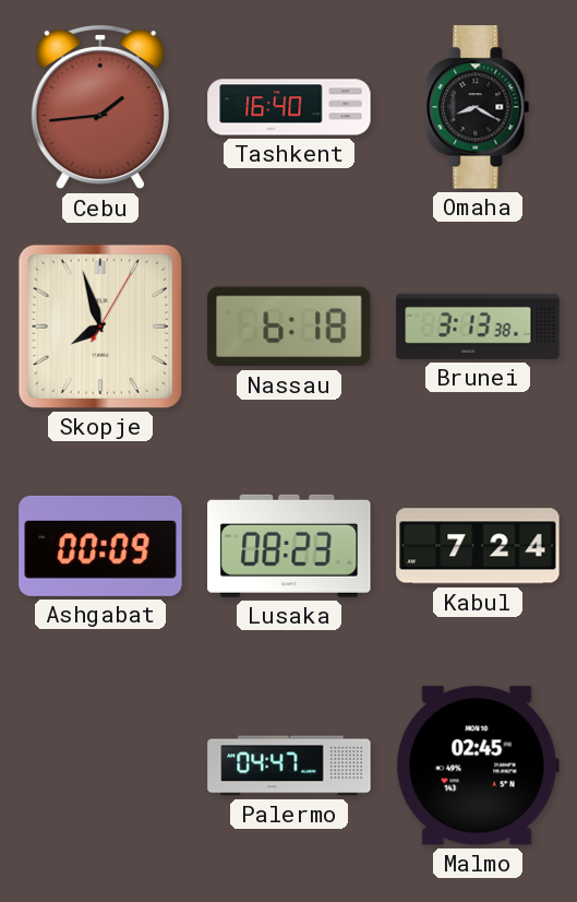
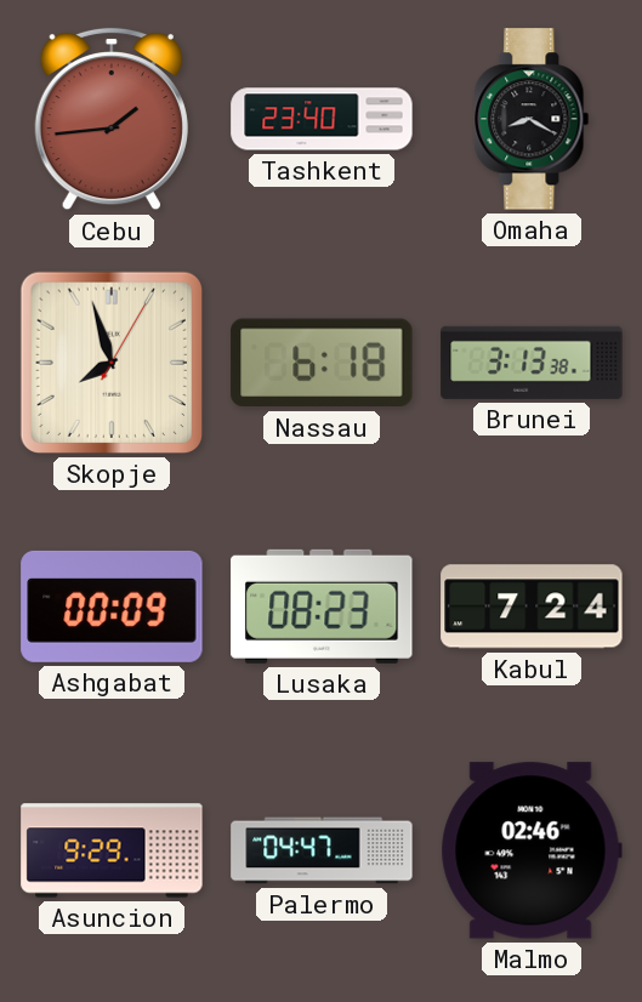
Tashkent: 16:40 -> 23:40 (322, 119)
Asuncion: none -> 9:29 (112, 850)
Malmo: 02:45 -> 02:46 (532, 850)
